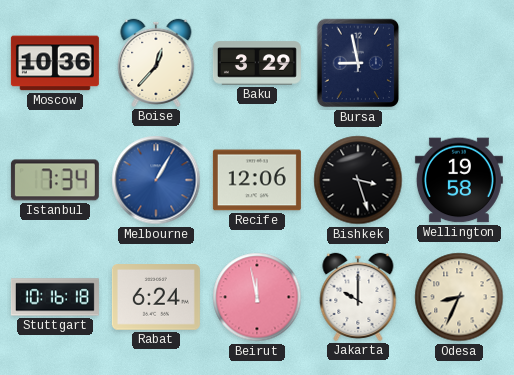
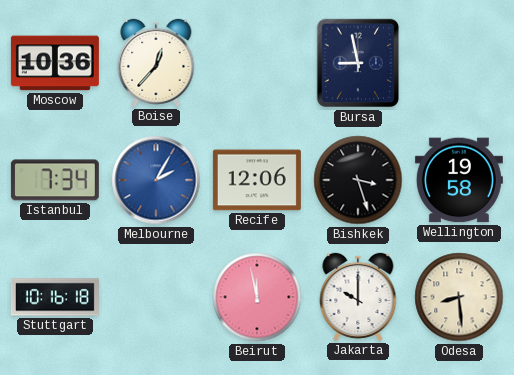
Baku: 3:29 -> none (257, 63)
Melbourne: 1:05 -> 2:05 (156, 180)
Rabat: 6:24 -> none (156, 298)
Odesa: 8:34 -> 8:29 (459, 297)
